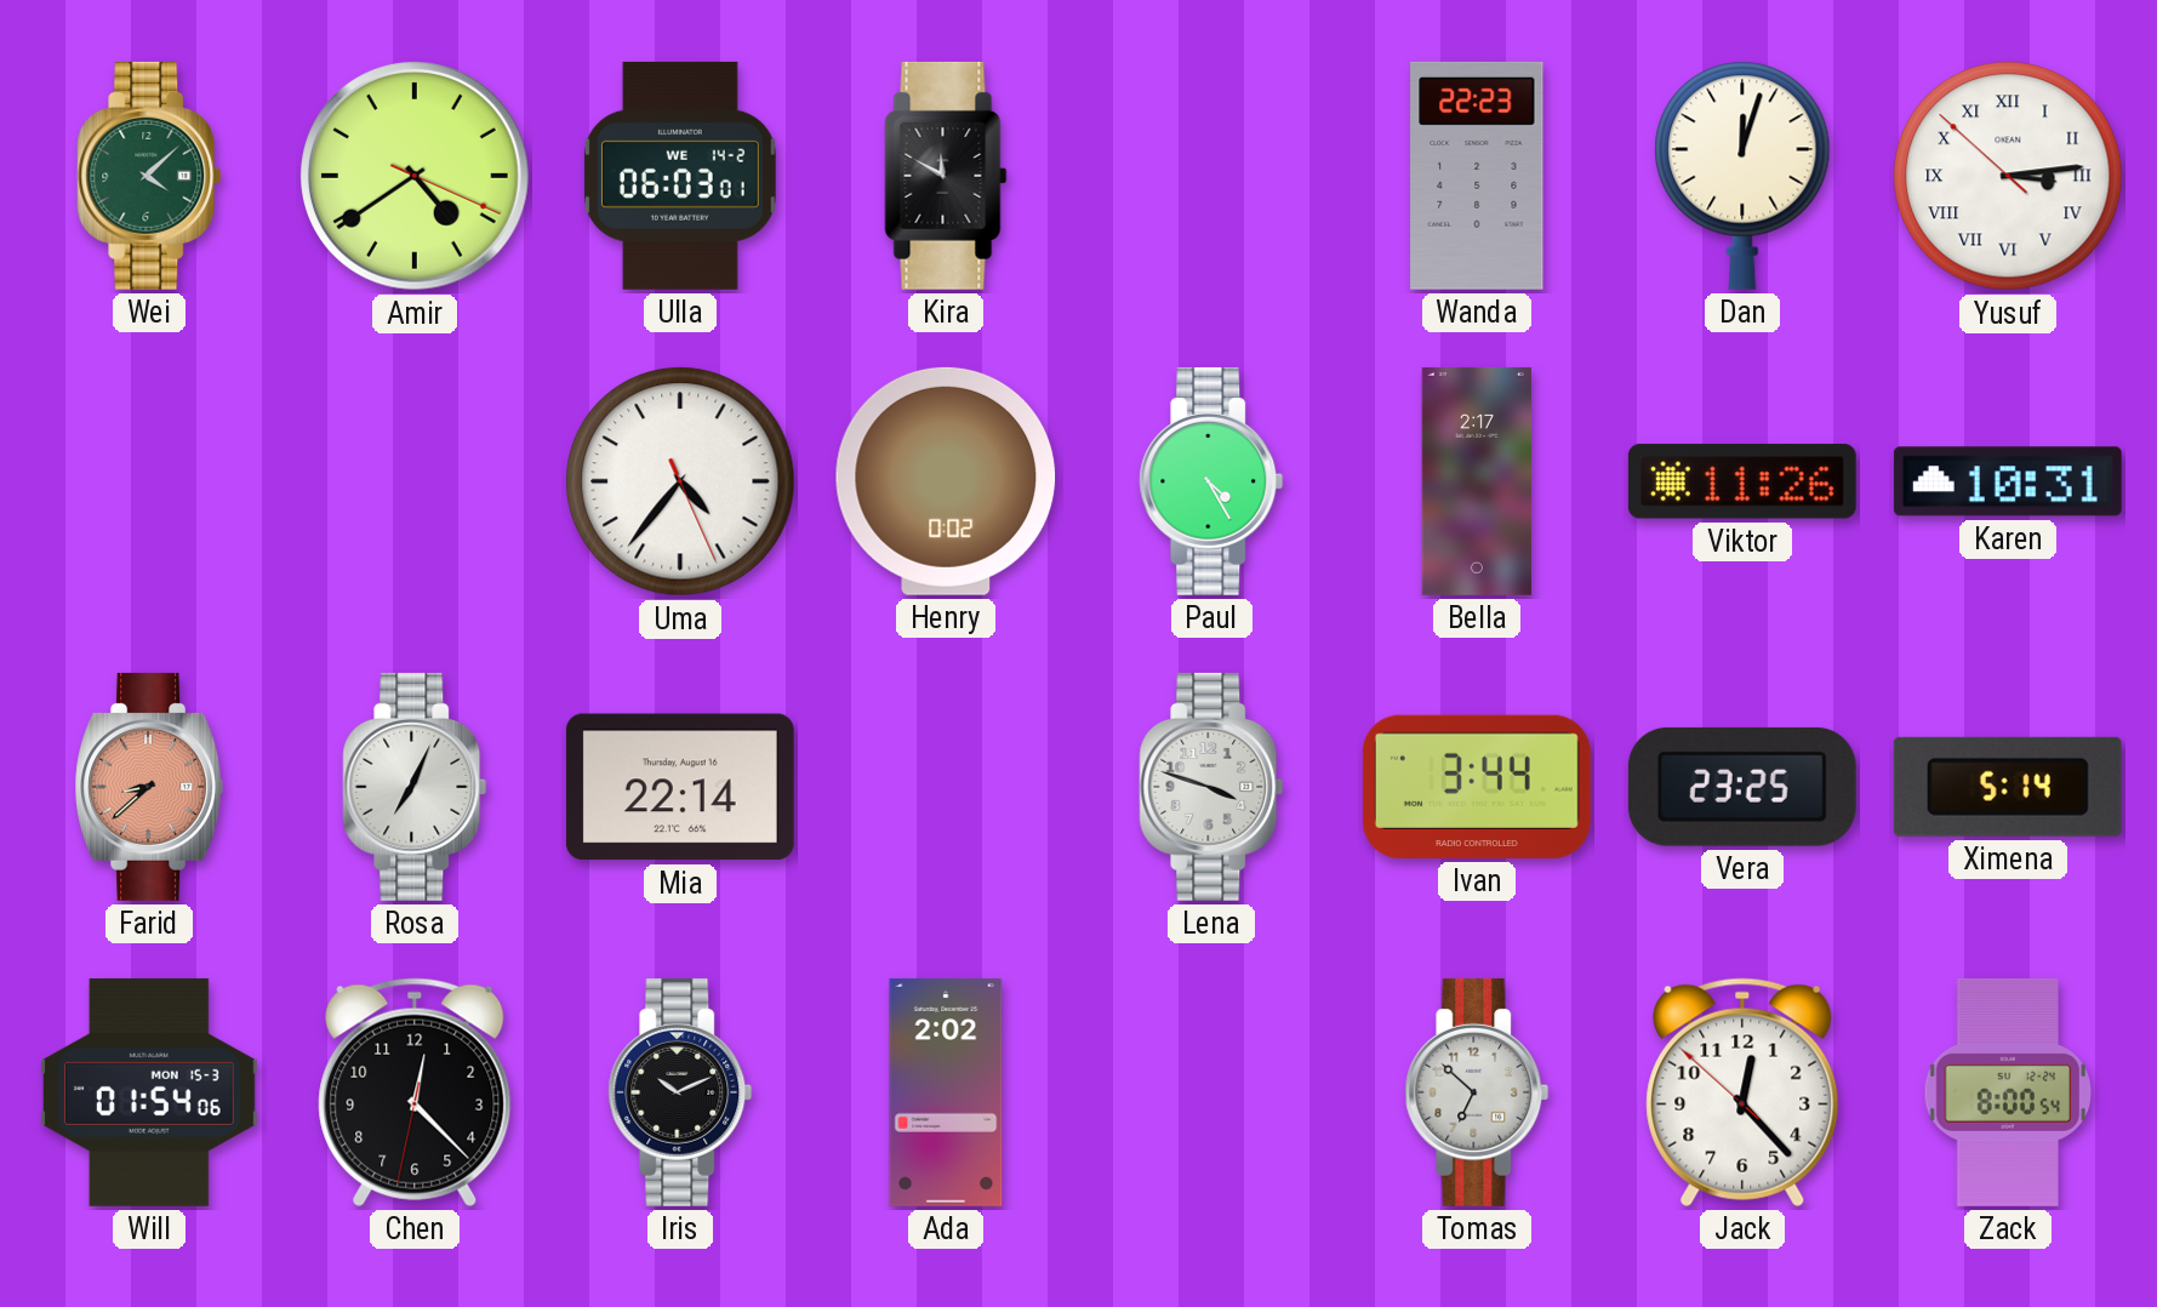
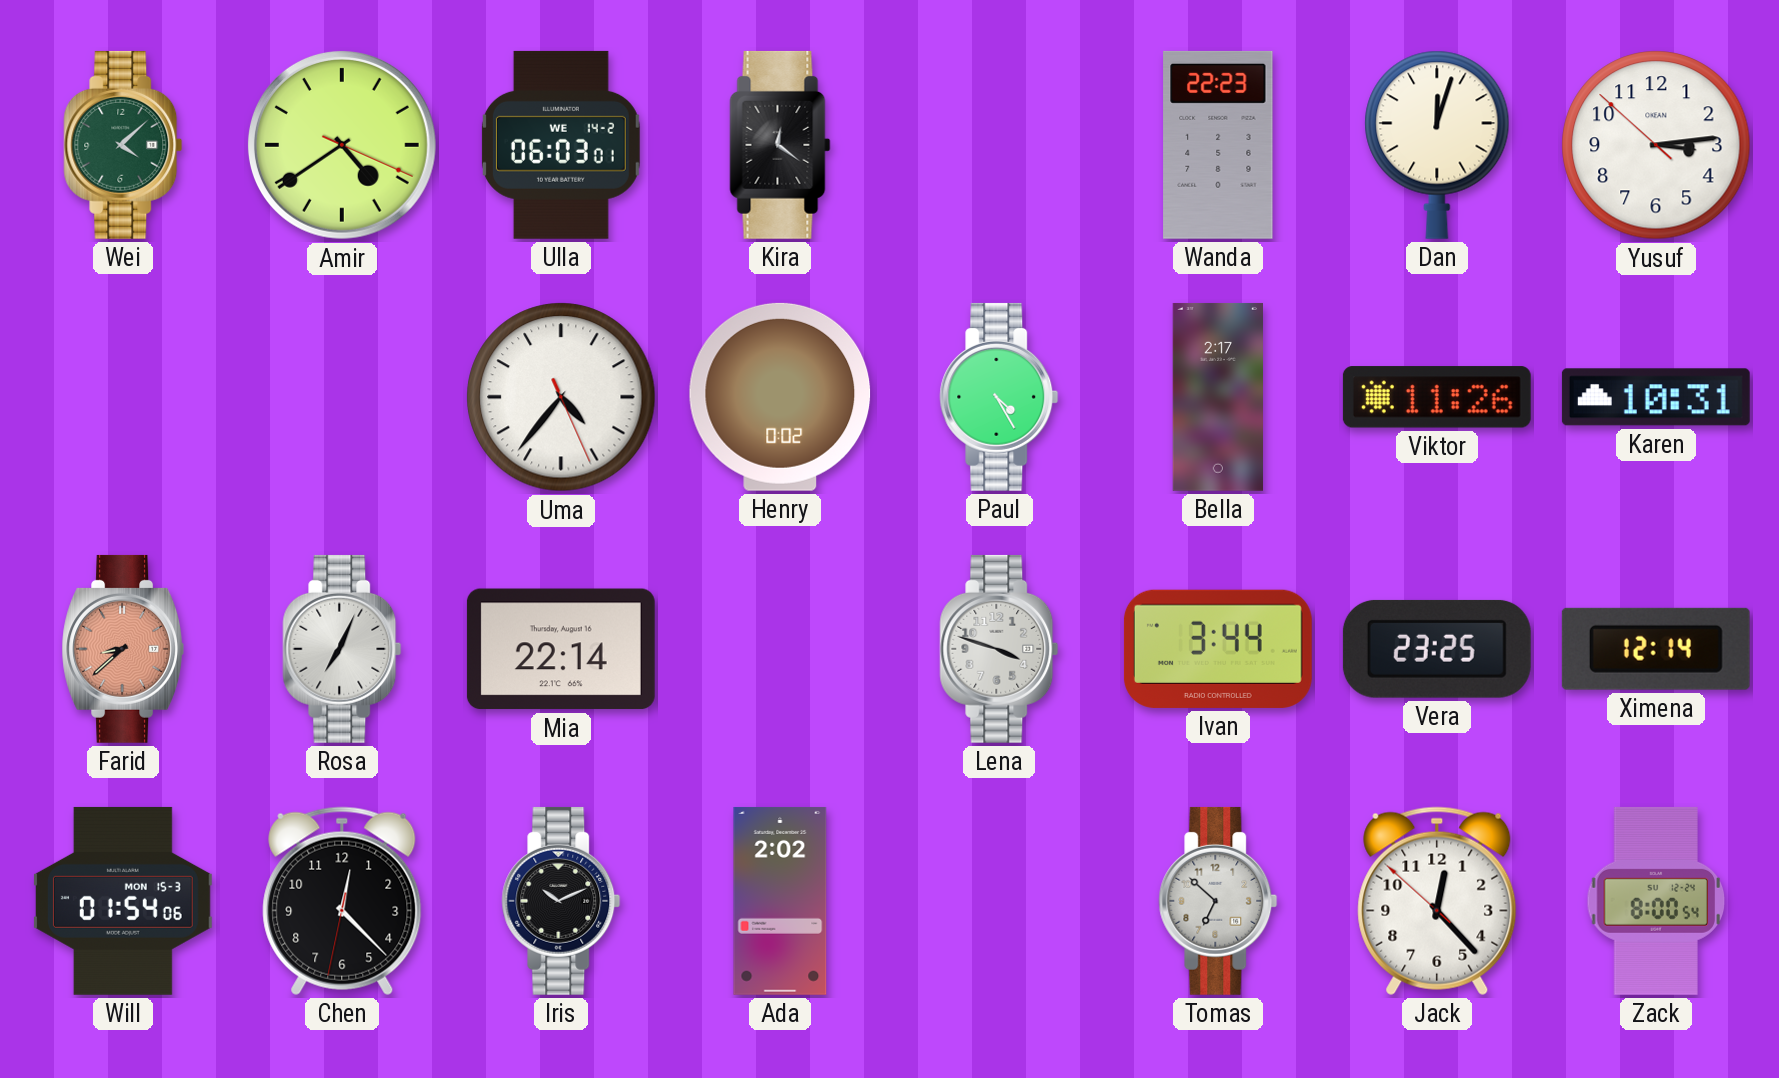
Kira: 11:50 -> 12:21 (780, 145)
Yusuf numerals: Roman -> Arabic (1656, 145)
Ximena: 5:14 -> 12:14 (1656, 649)
